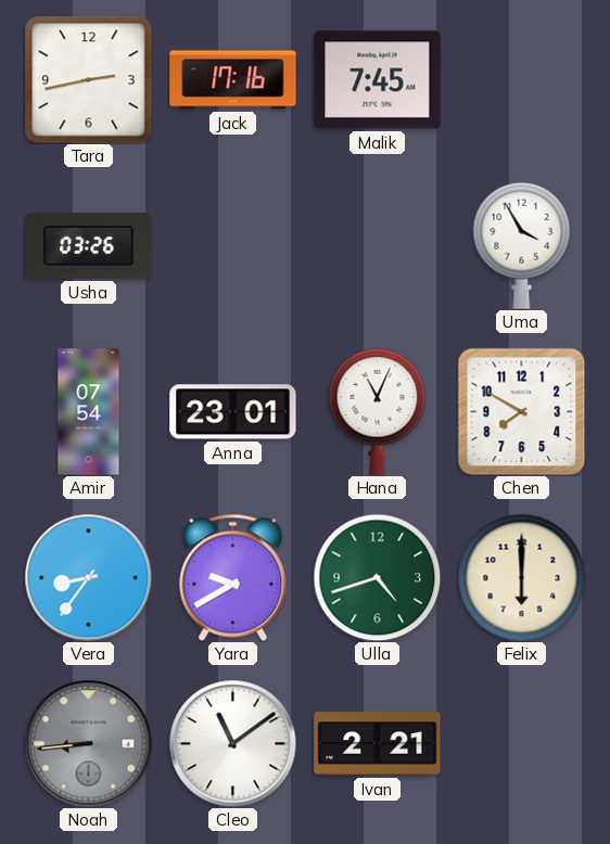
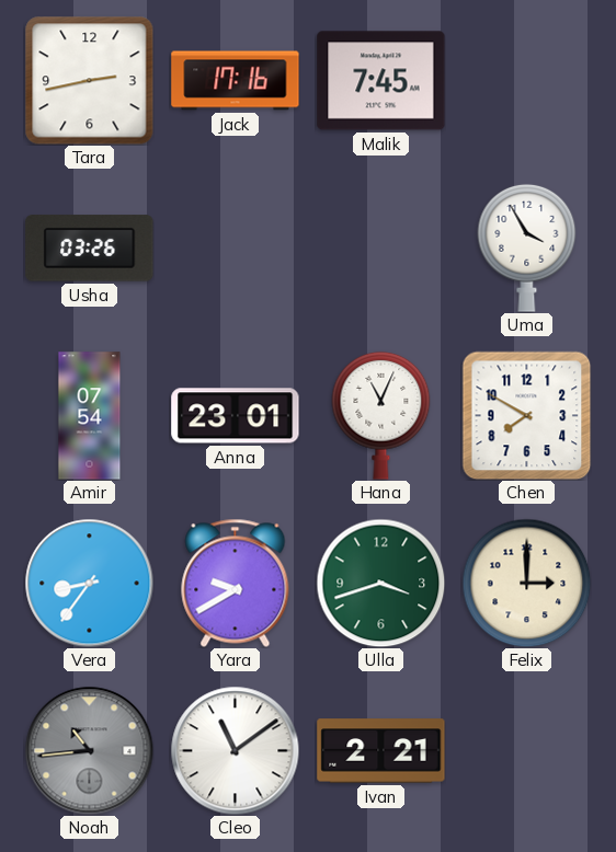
Ulla: 4:42 -> 3:42 (380, 583)
Felix: 6:00 -> 3:00 (526, 583)
Noah: 8:44 -> 10:44 (89, 750)
